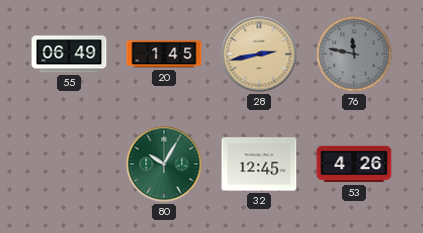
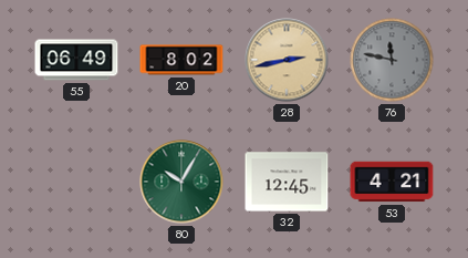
20: 1:45 -> 8:02 (181, 60)
53: 4:26 -> 4:21 (392, 182)
